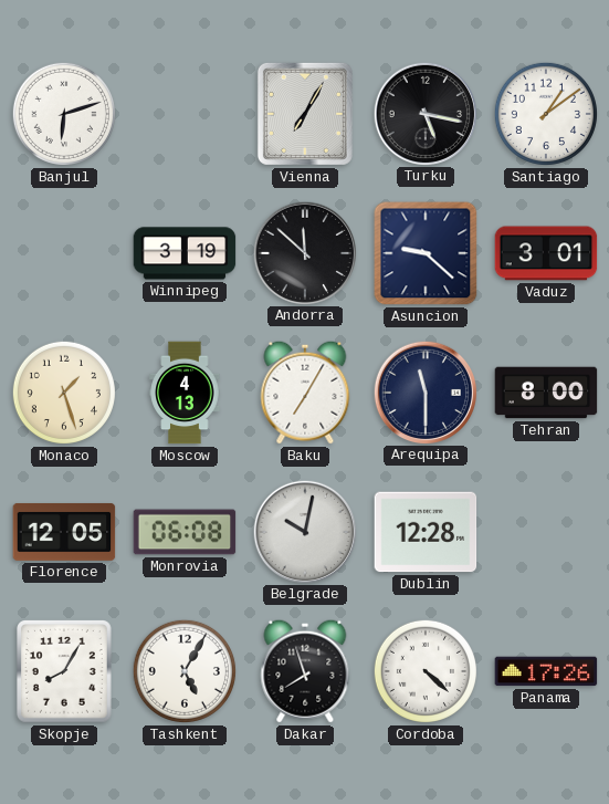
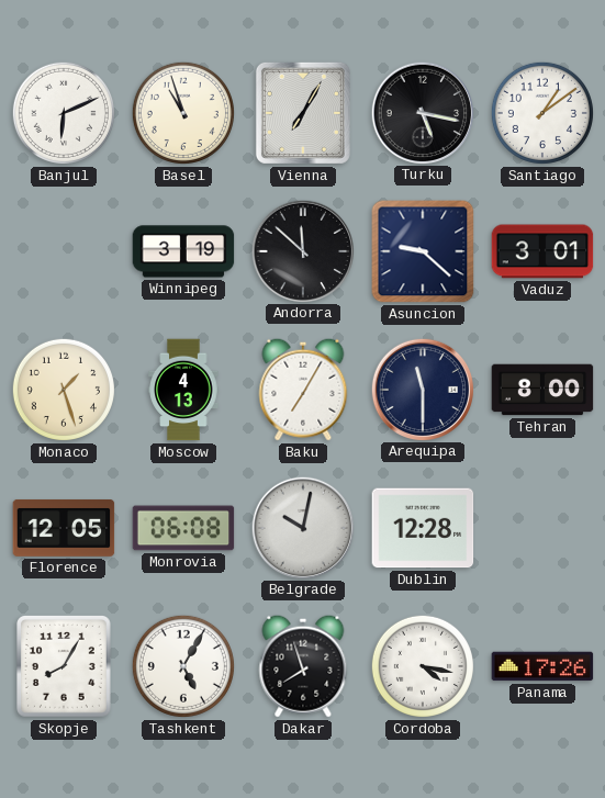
Banjul: 6:12 -> 6:11 (64, 113)
Basel: none -> 10:57 (183, 113)
Cordoba: 4:22 -> 4:17 (423, 666)
